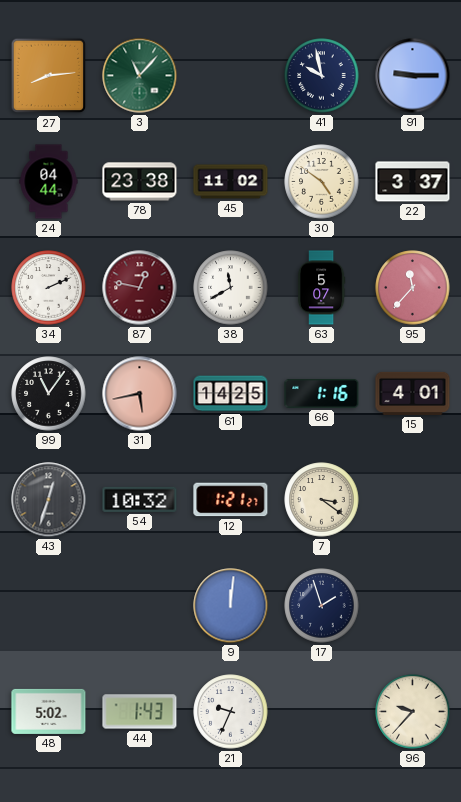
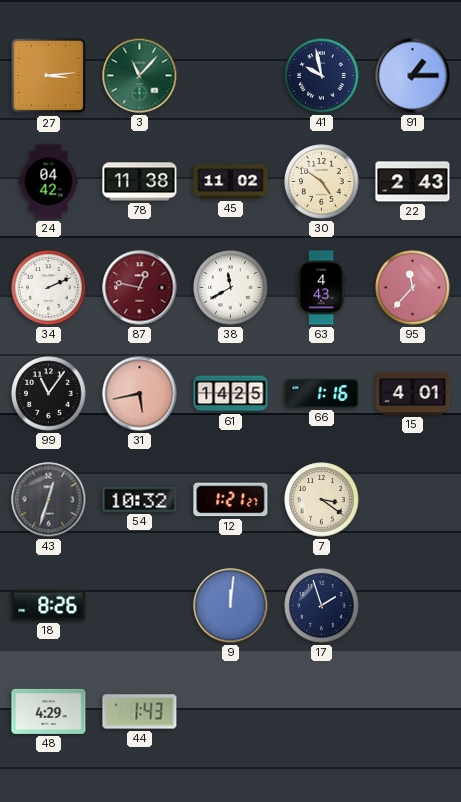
27: 8:14 -> 3:14 (49, 76)
91: 9:15 -> 1:15 (413, 76)
24: 04:44 -> 04:42 (49, 182)
78: 23:38 -> 11:38 (140, 182)
22: 3:37 -> 2:43 (413, 182)
63: 5:07 -> 4:43 (321, 288)
18: none -> 8:26 (49, 605)
48: 5:02 -> 4:29 (49, 711)
21: 9:34 -> none (231, 712)
96: 9:37 -> none (413, 712)
